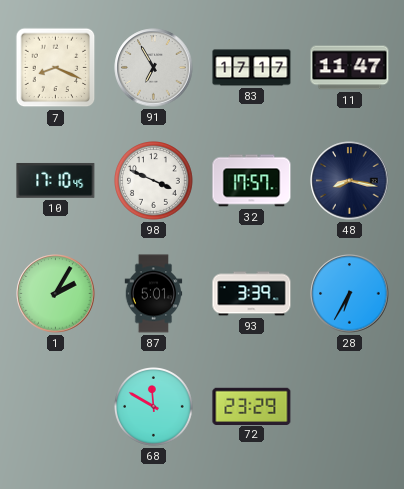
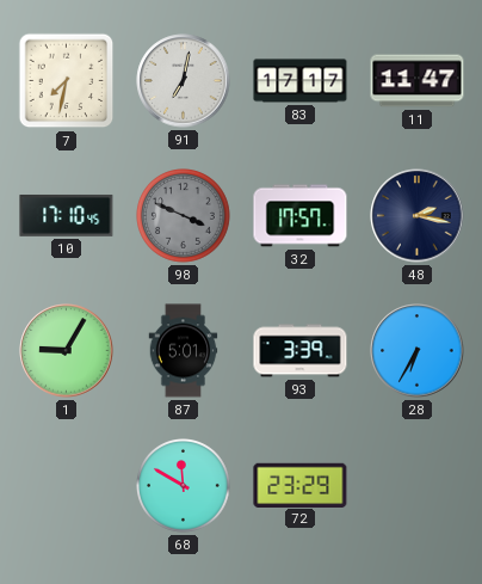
7: 8:19 -> 7:32 (67, 81)
91: 6:55 -> 7:02 (184, 81)
98 dial: white -> grey (184, 216)
48: 8:17 -> 2:17 (418, 216)
1: 2:05 -> 9:05 (67, 351)
